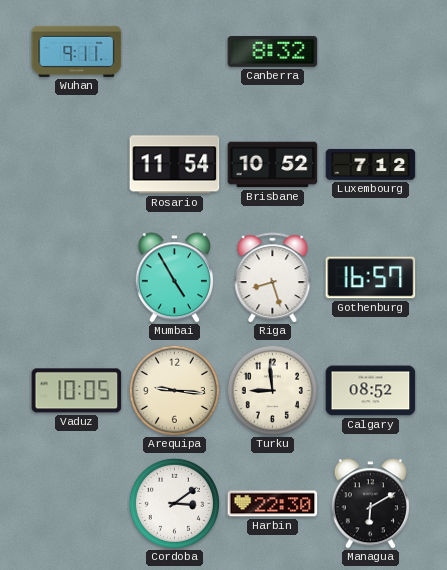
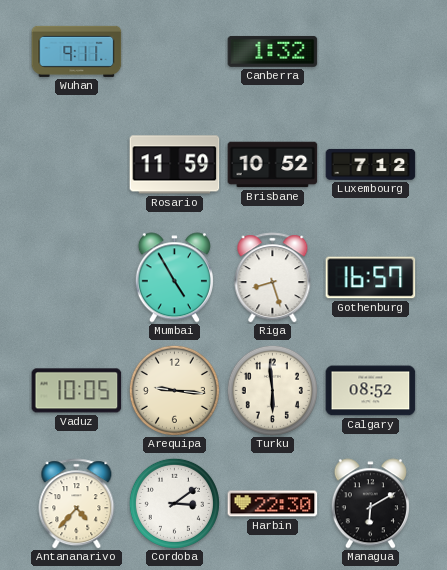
Canberra: 8:32 -> 1:32 (273, 51)
Rosario: 11:54 -> 11:59 (175, 165)
Turku: 8:59 -> 5:59 (272, 390)
Antananarivo: none -> 4:37 (77, 504)
